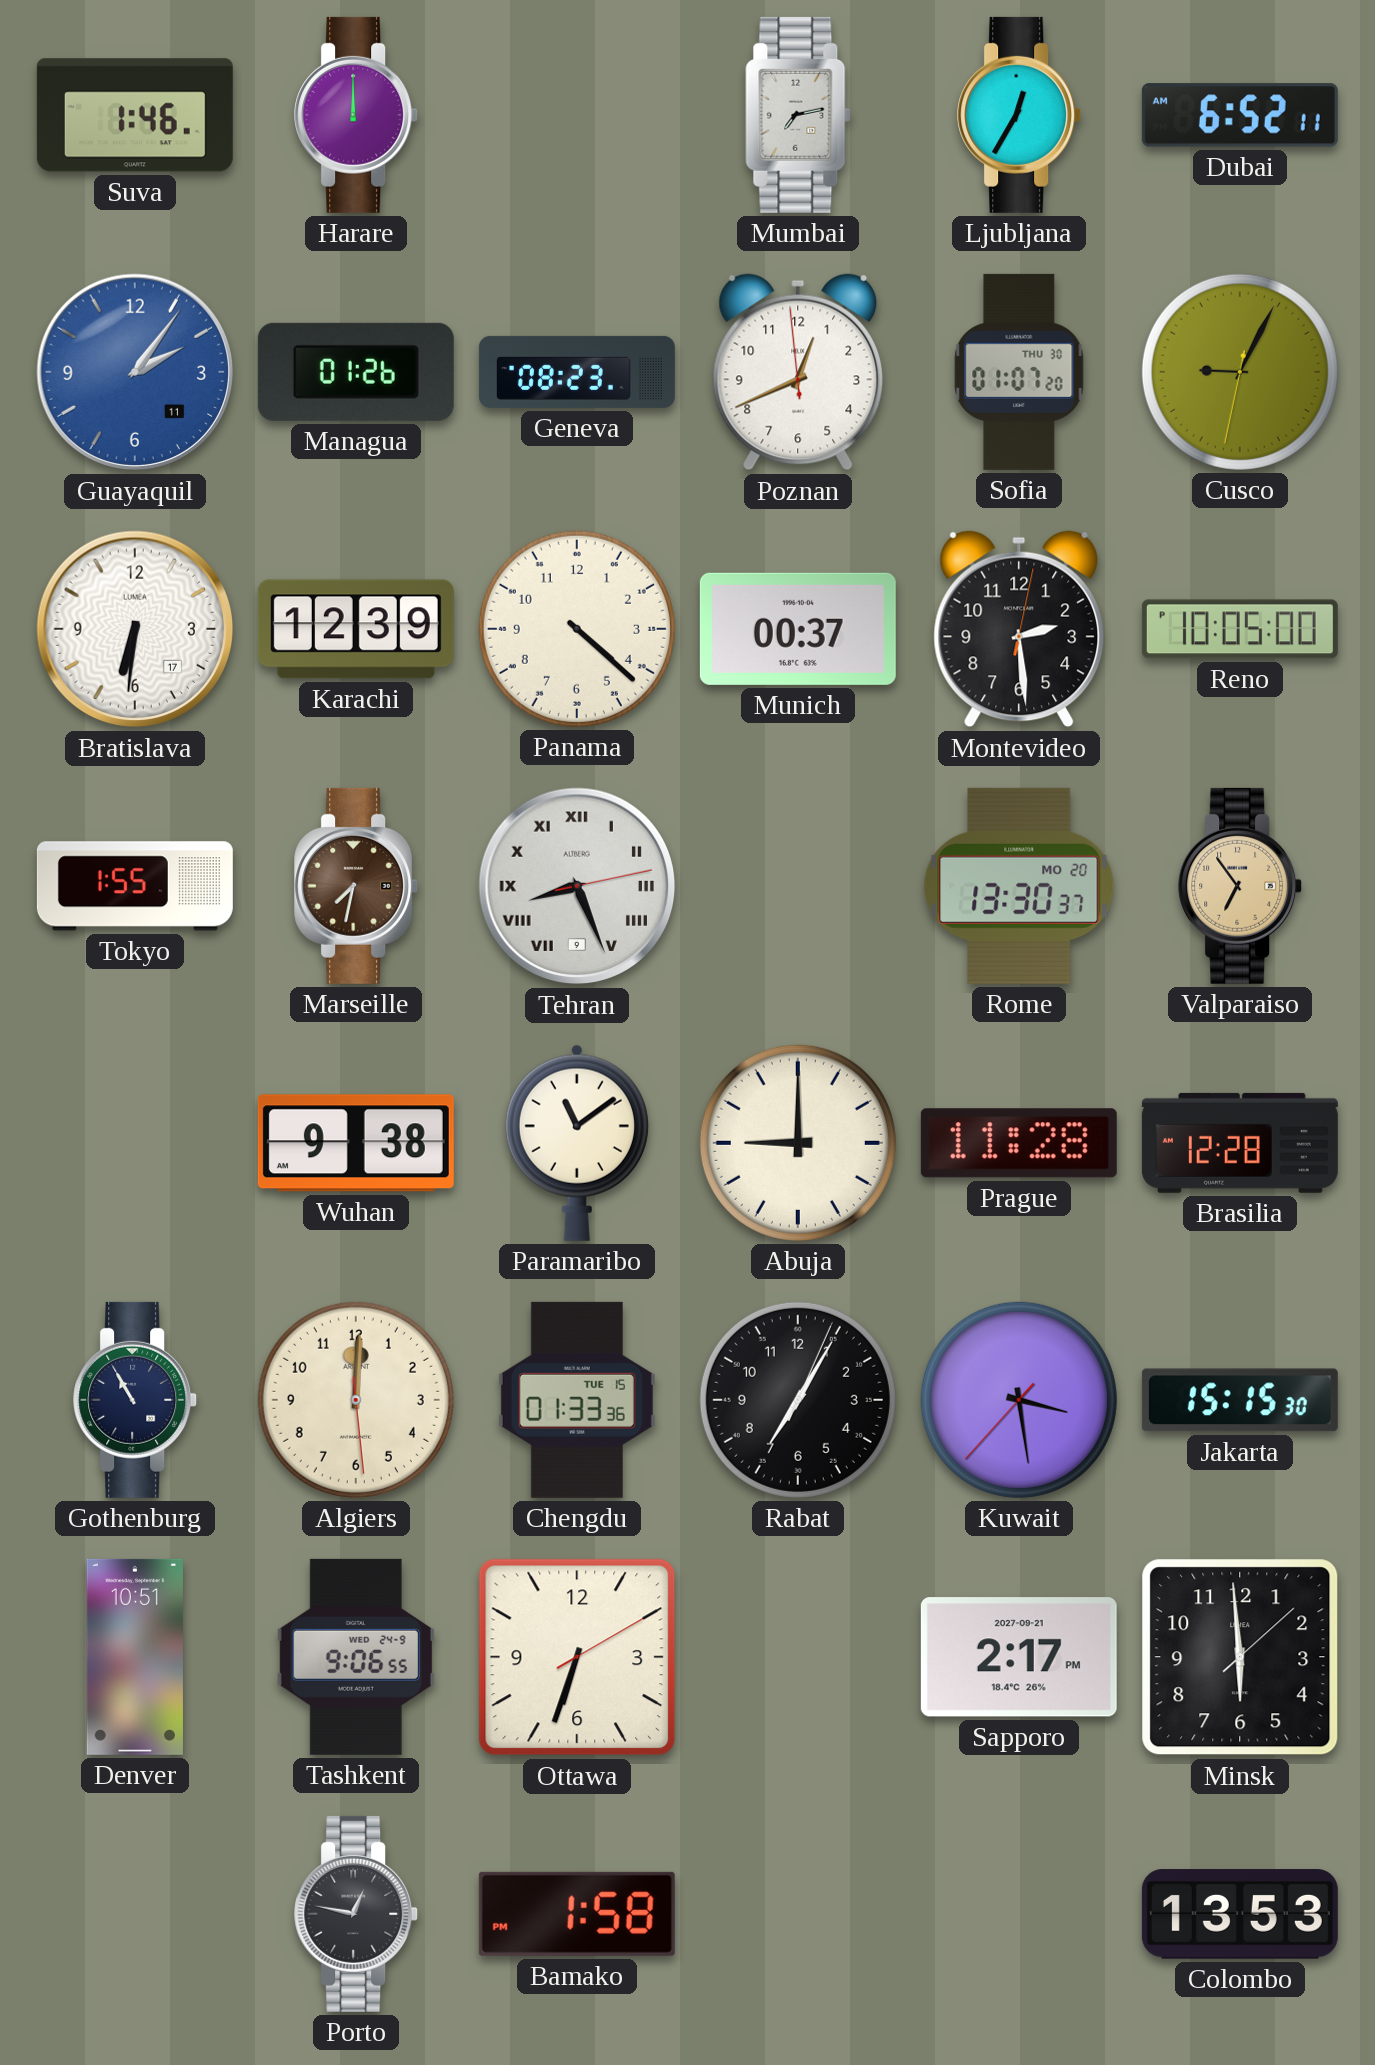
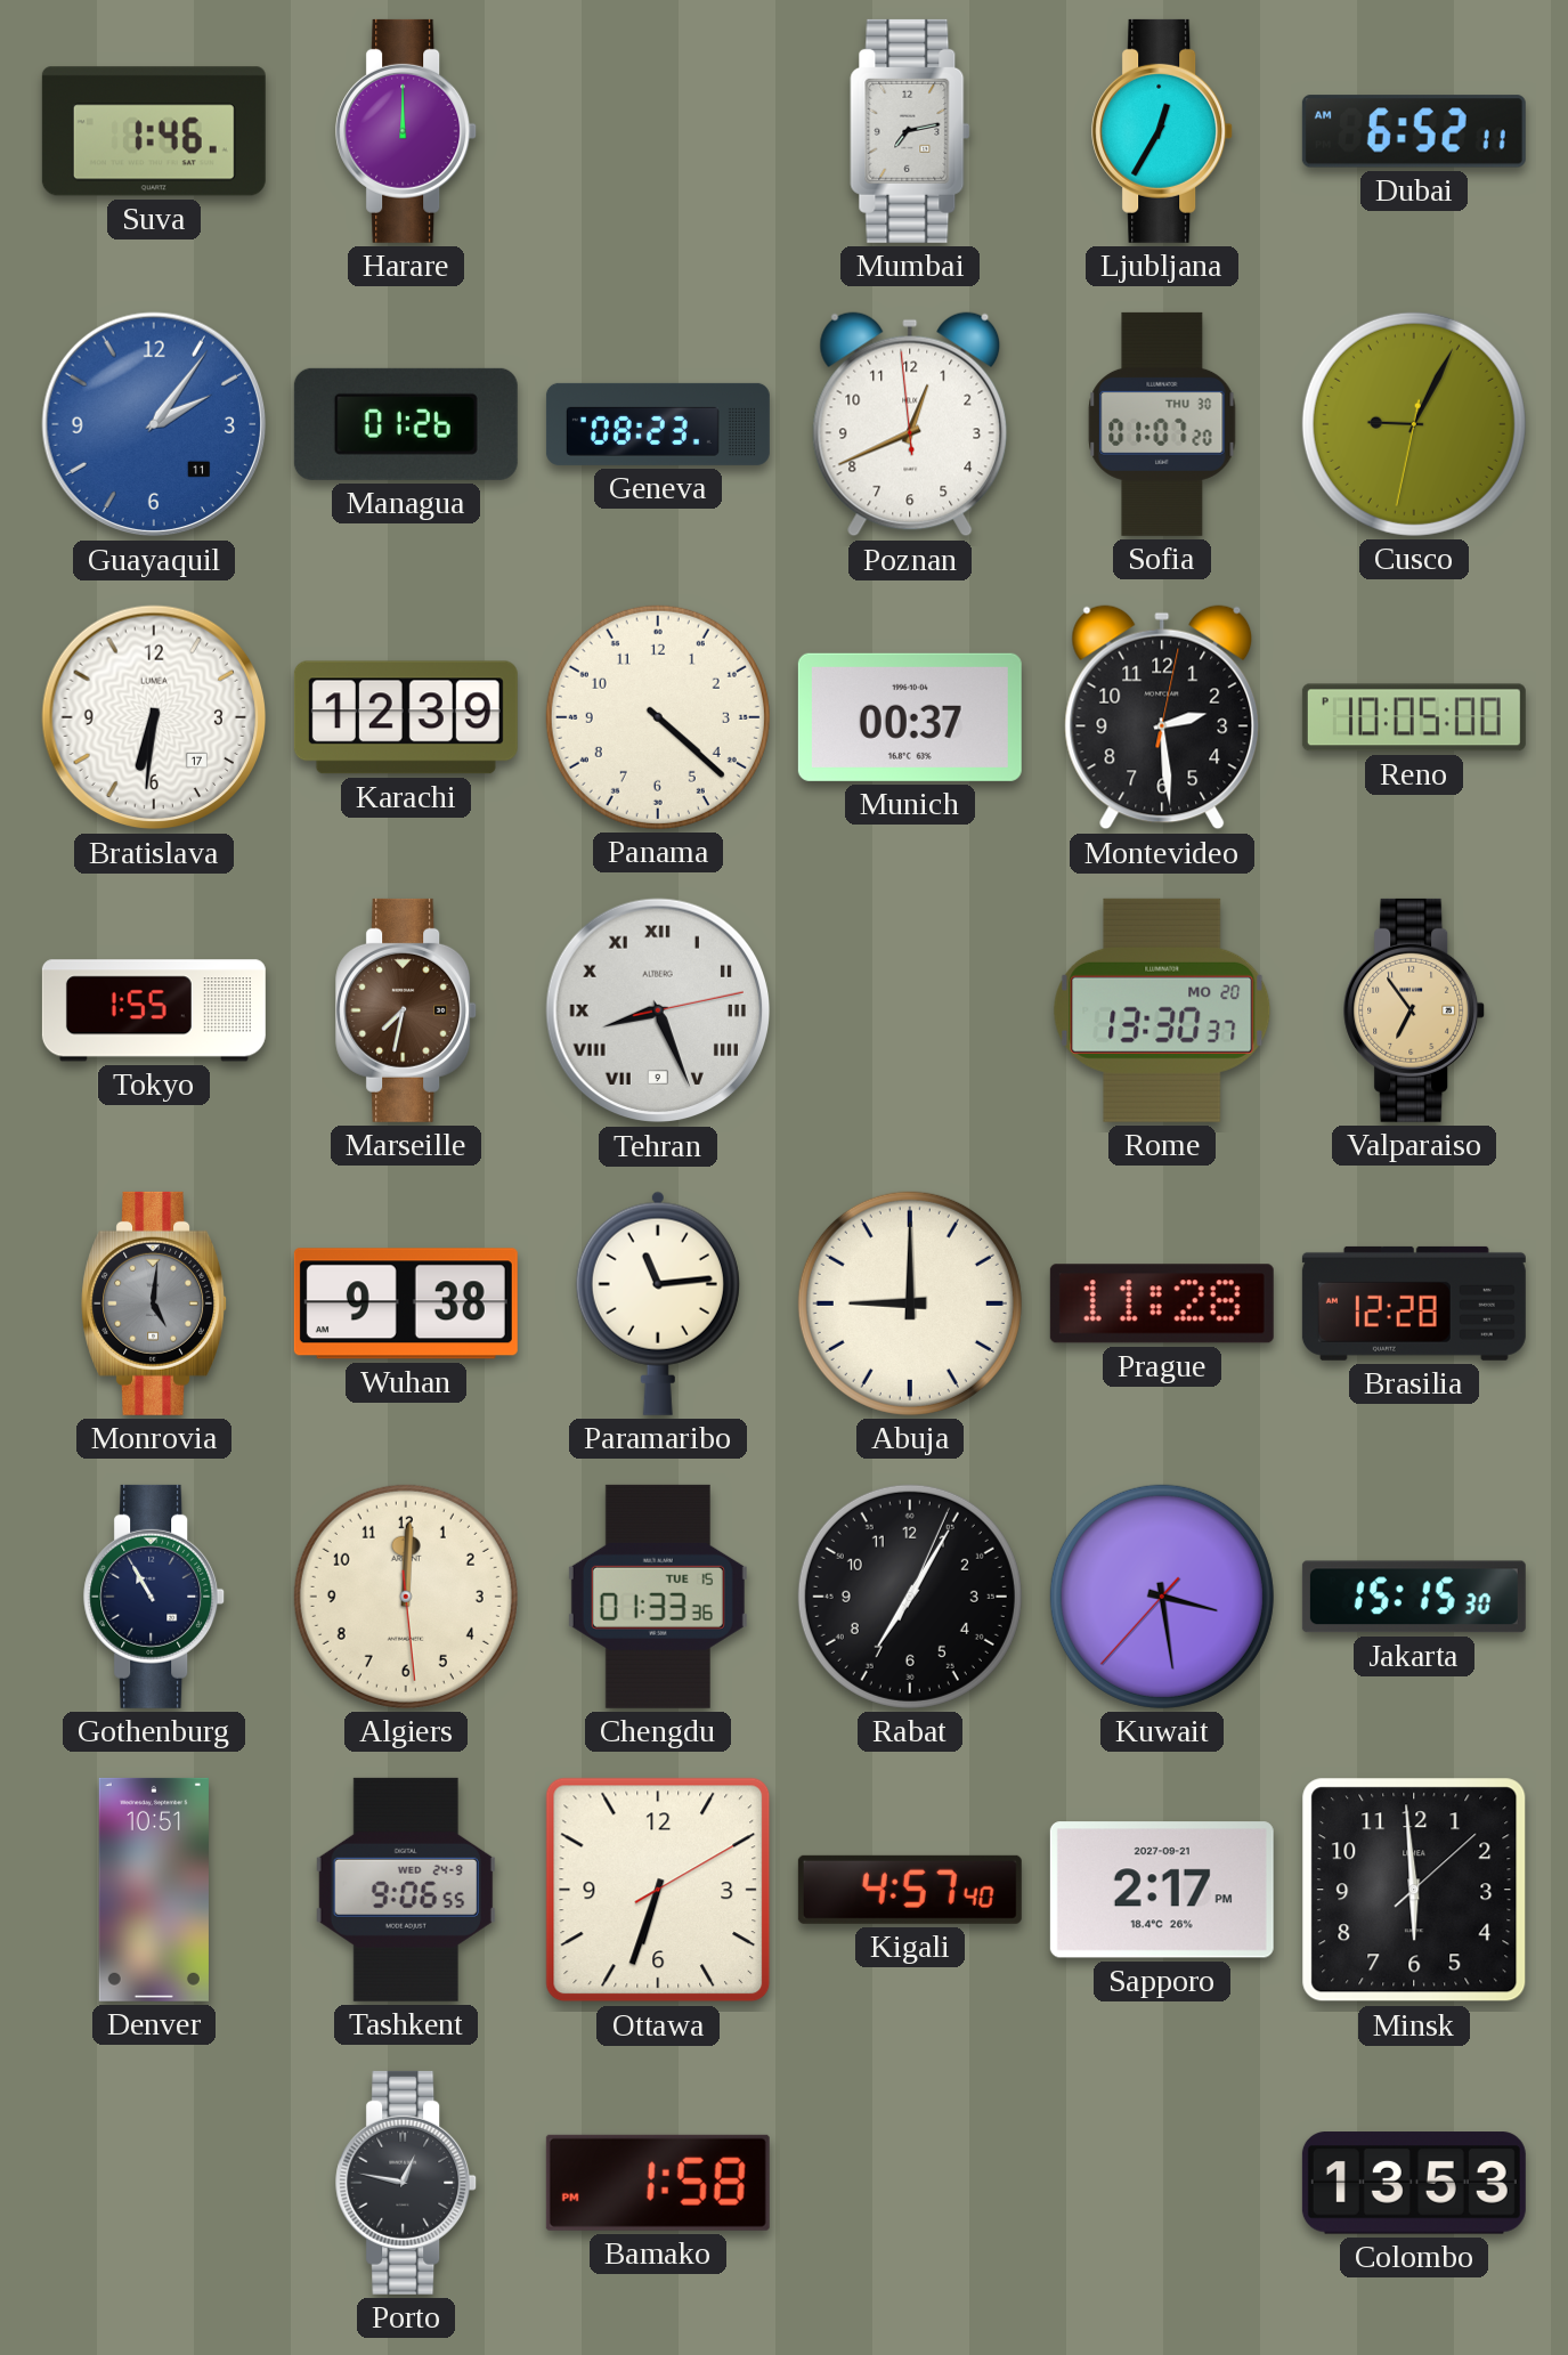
Monrovia: none -> 5:01 (154, 1304)
Paramaribo: 11:09 -> 11:14 (658, 1304)
Kigali: none -> 4:57 (910, 1890)
